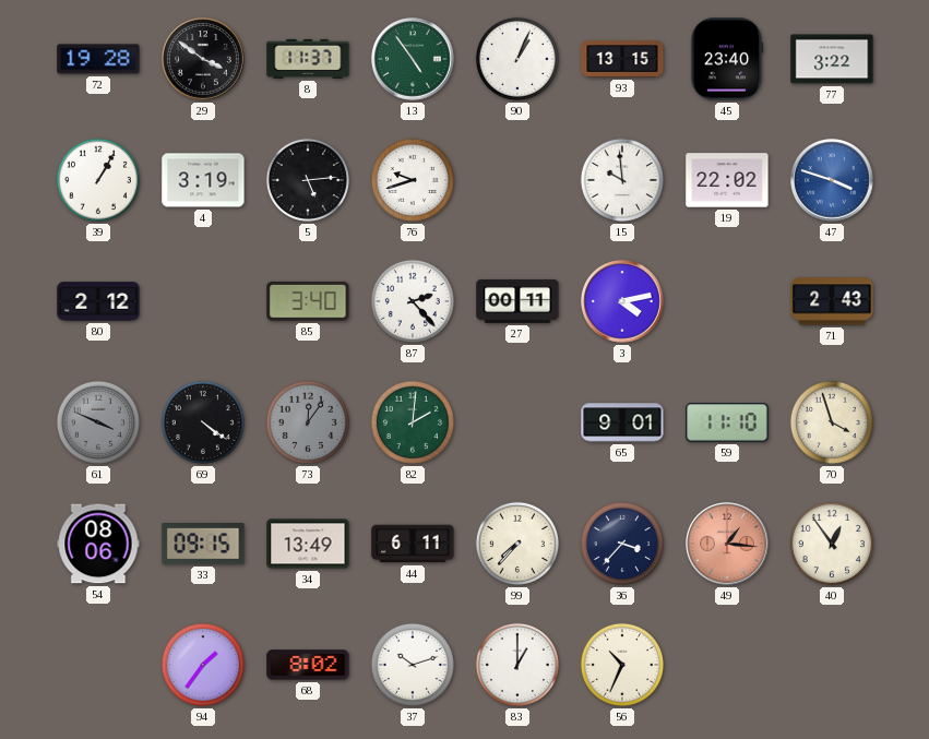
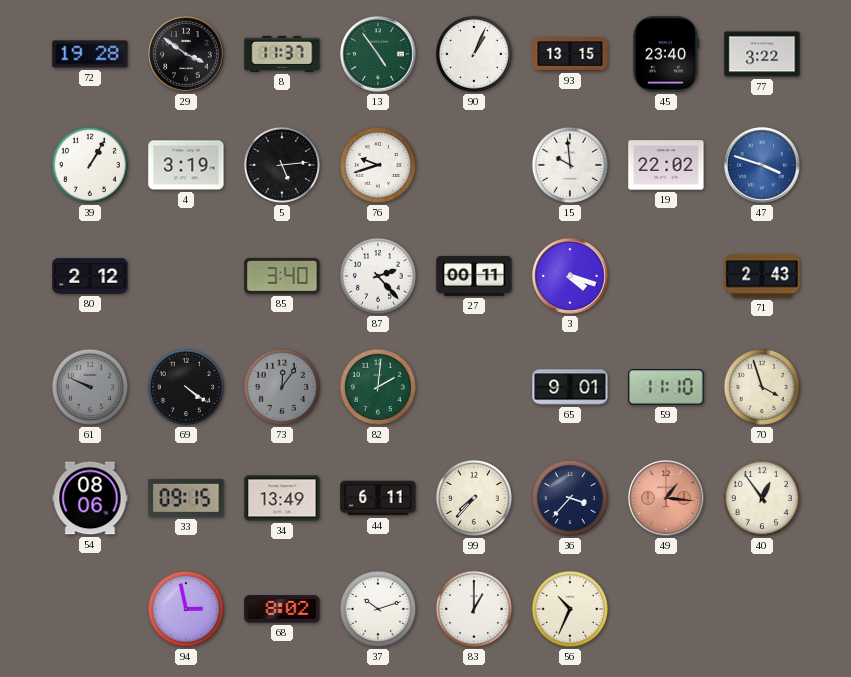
3: 4:13 -> 4:18 (570, 276)
61: 3:49 -> 9:49 (90, 387)
94: 1:36 -> 2:58 (186, 609)
